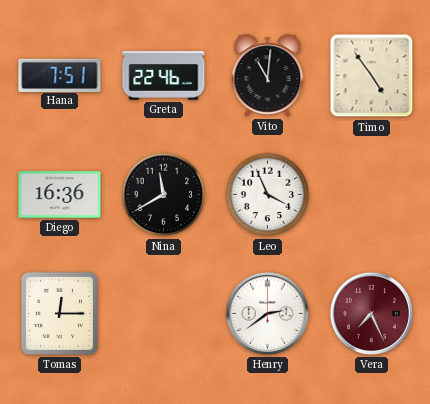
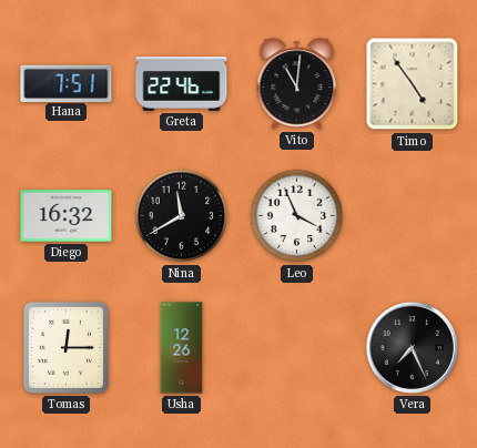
Diego: 16:36 -> 16:32 (67, 216)
Usha: none -> 12:26 (182, 348)
Henry: 2:39 -> none (267, 313)
Vera dial: burgundy -> black (412, 347)
